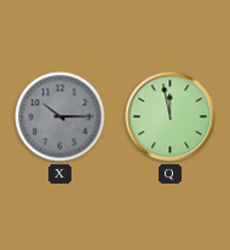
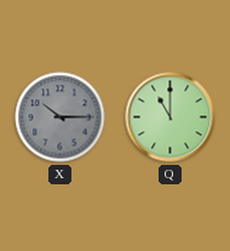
Q: 11:58 -> 11:00 (171, 118)
